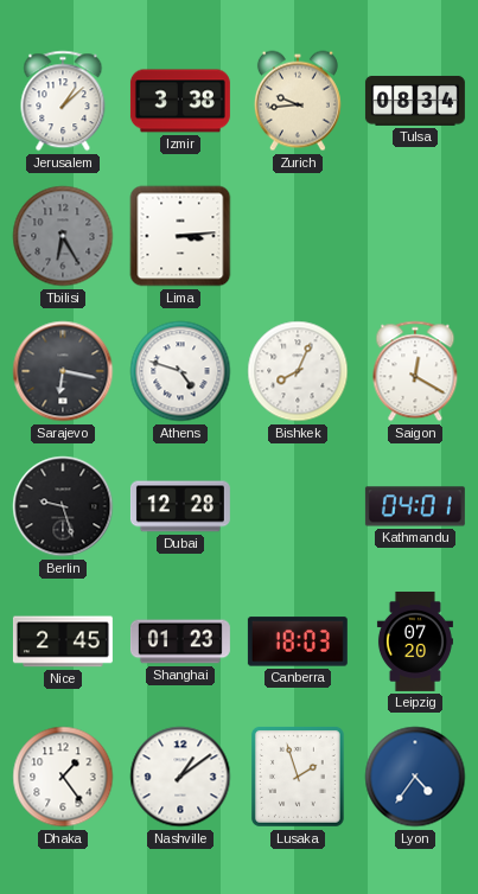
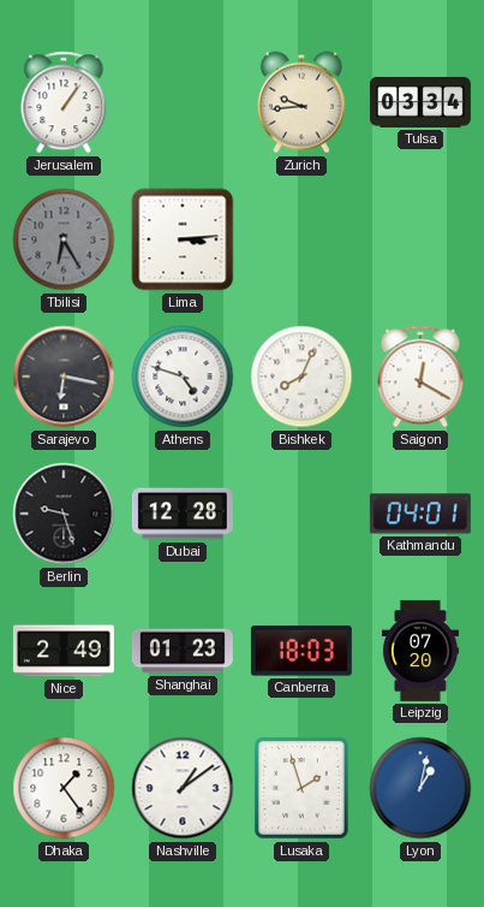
Jerusalem: 1:08 -> 1:06 (64, 102)
Izmir: 3:38 -> none (180, 101)
Tulsa: 08:34 -> 03:34 (420, 102)
Nice: 2:45 -> 2:49 (64, 651)
Lyon: 4:36 -> 1:02 (420, 788)
